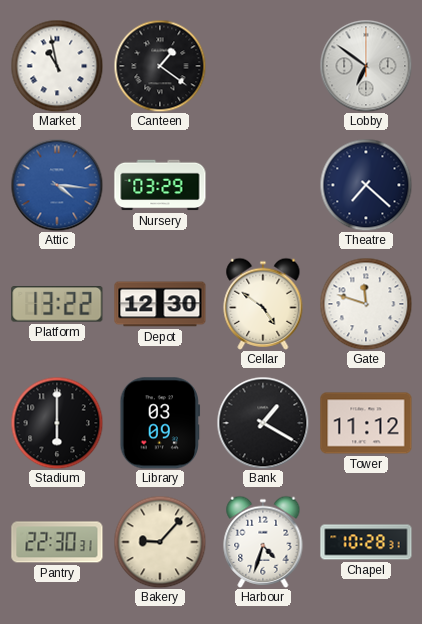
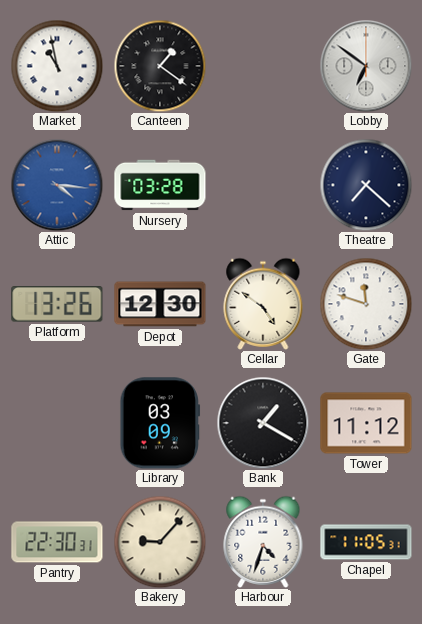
Nursery: 03:29 -> 03:28 (160, 185)
Platform: 13:22 -> 13:26 (57, 304)
Stadium: 6:00 -> none (57, 423)
Chapel: 10:28 -> 11:05 (366, 542)
